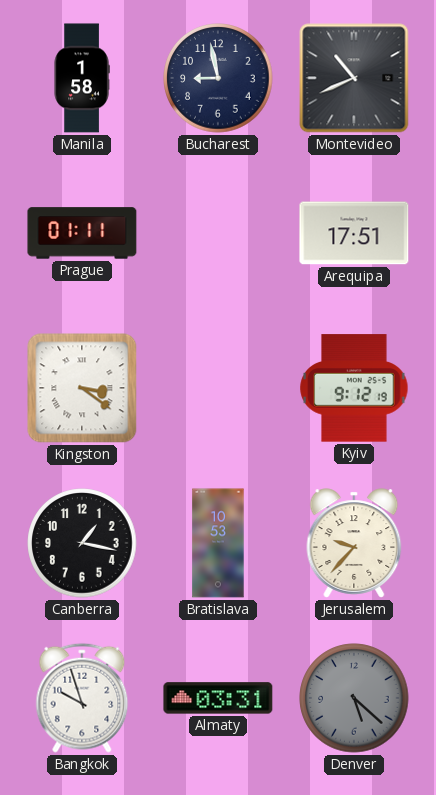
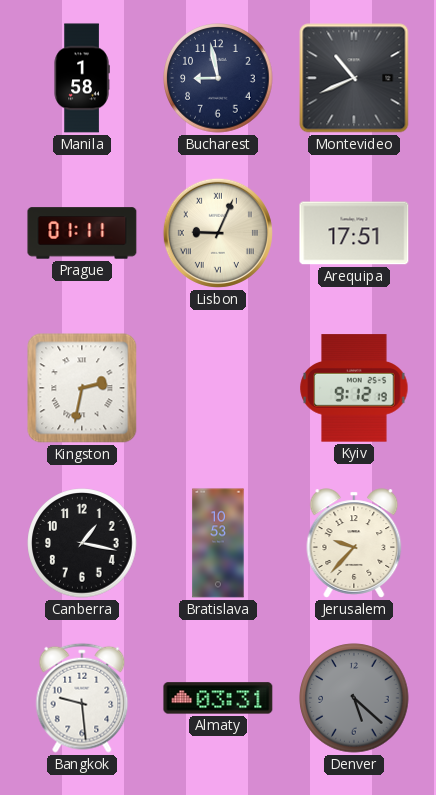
Lisbon: none -> 9:04 (218, 233)
Kingston: 3:21 -> 2:32 (82, 388)
Bangkok: 9:57 -> 9:29 (82, 698)
